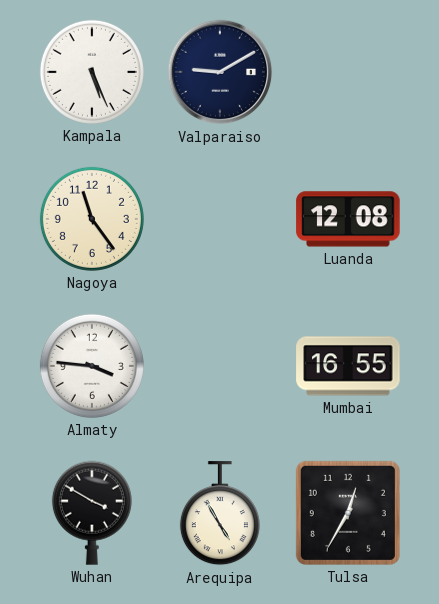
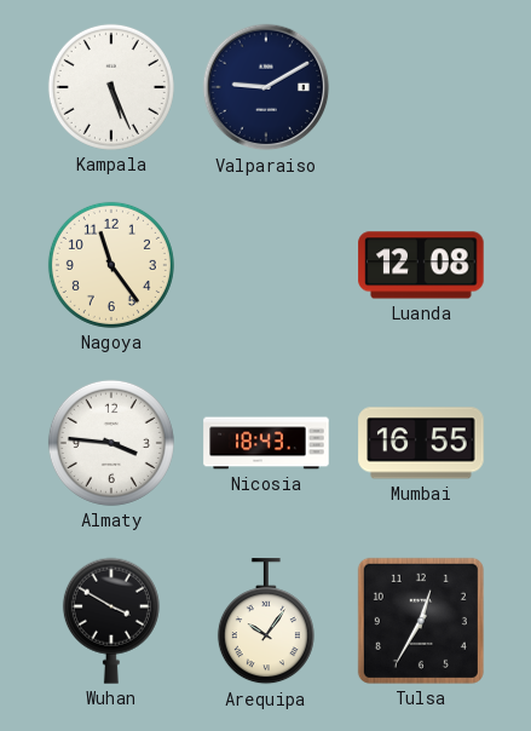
Nicosia: none -> 18:43 (266, 443)
Arequipa: 4:55 -> 10:06 (266, 622)
